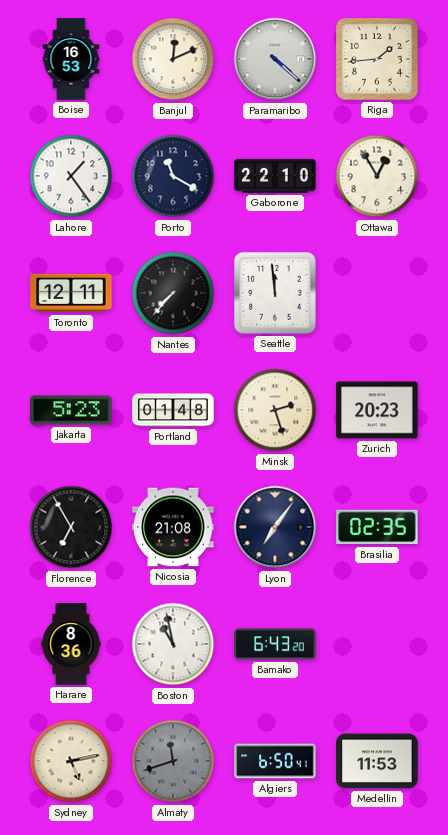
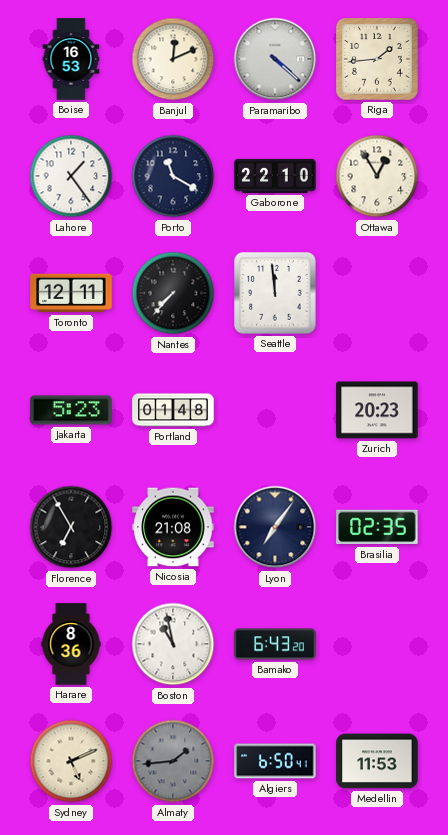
Minsk: 2:27 -> none (275, 410)
Sydney: 5:13 -> 5:11 (71, 761)
Almaty: 11:42 -> 1:44 (173, 761)
